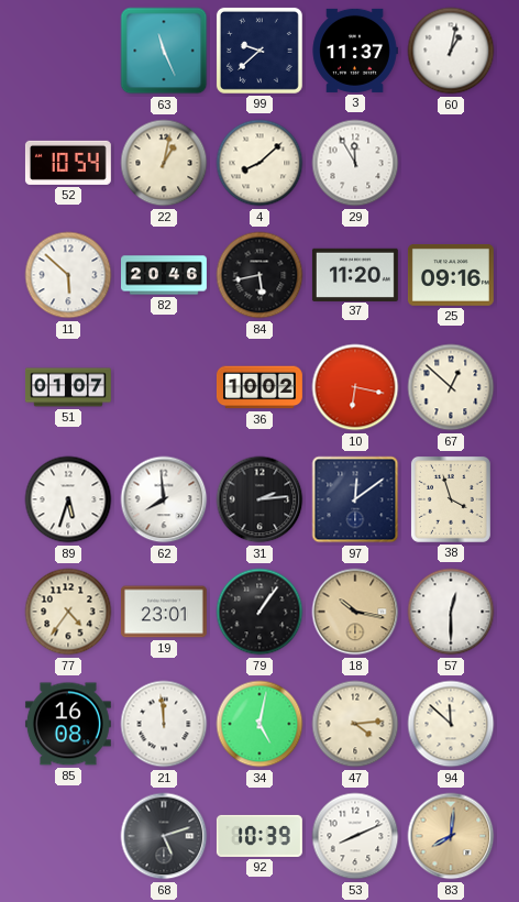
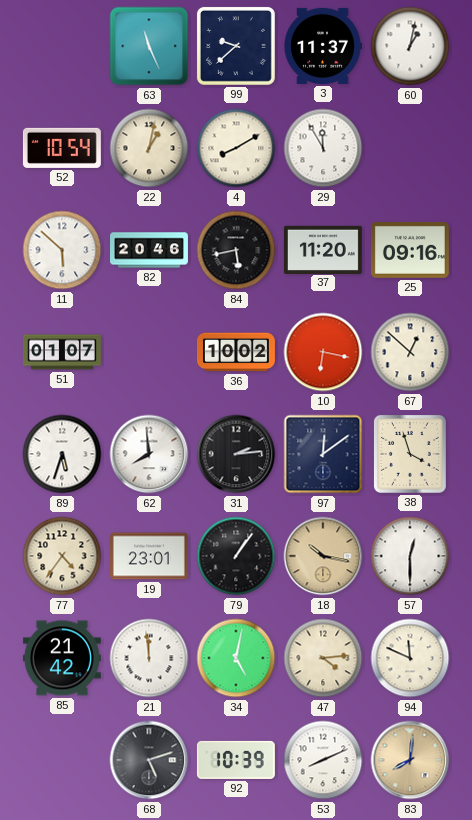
4: 8:08 -> 8:10 (236, 148)
85: 16:08 -> 21:42 (62, 658)
94: 11:52 -> 11:49 (410, 658)
